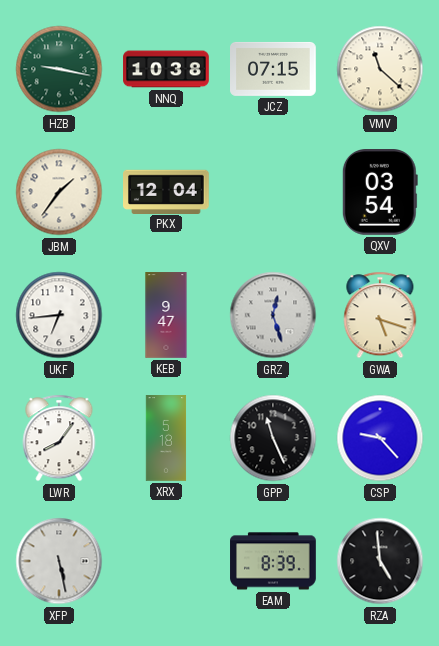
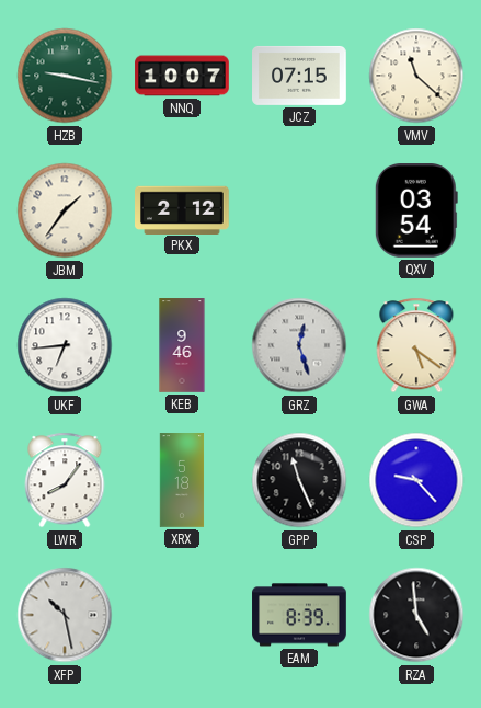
NNQ: 10:38 -> 10:07 (182, 76)
PKX: 12:04 -> 2:12 (183, 209)
KEB: 9:47 -> 9:46 (182, 345)
GWA: 5:18 -> 5:21 (416, 345)
XFP: 5:28 -> 10:28 (65, 615)
